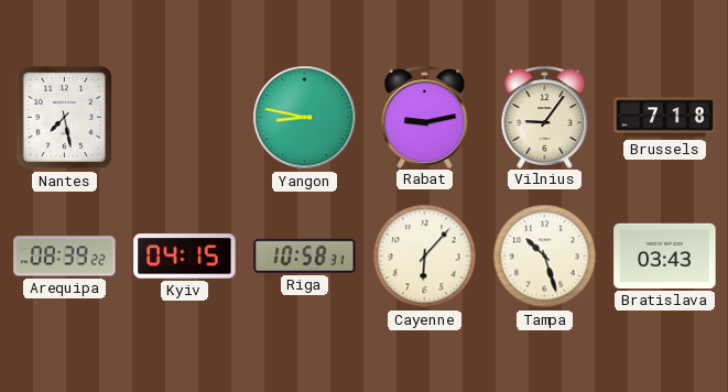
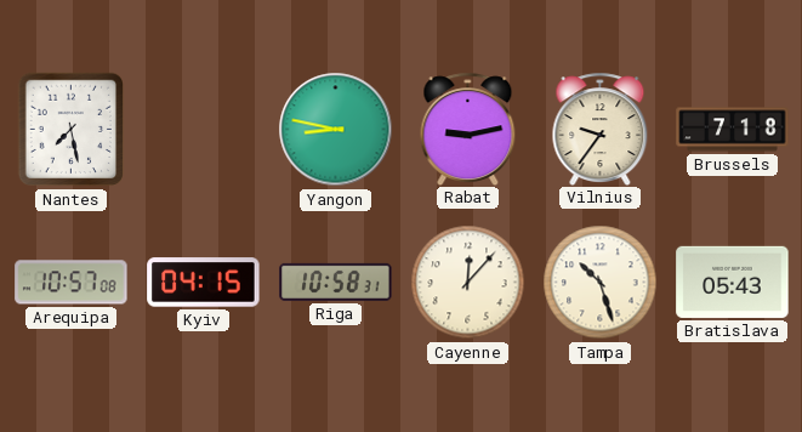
Vilnius: 9:06 -> 9:36 (601, 129)
Arequipa: 08:39 -> 10:57 (72, 283)
Cayenne: 6:07 -> 12:07 (468, 283)
Bratislava: 03:43 -> 05:43 (733, 282)
